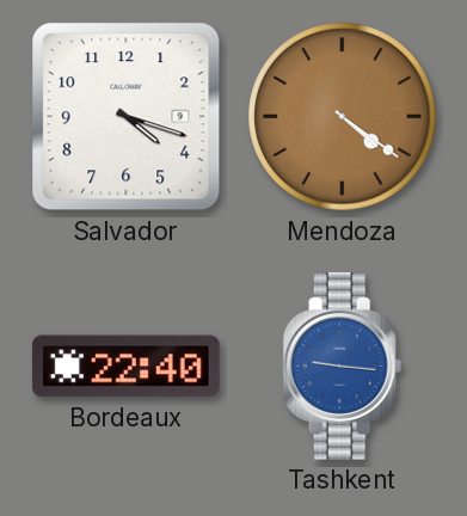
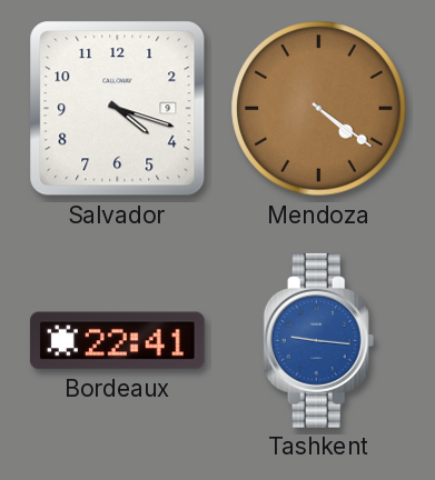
Bordeaux: 22:40 -> 22:41 (117, 341)
